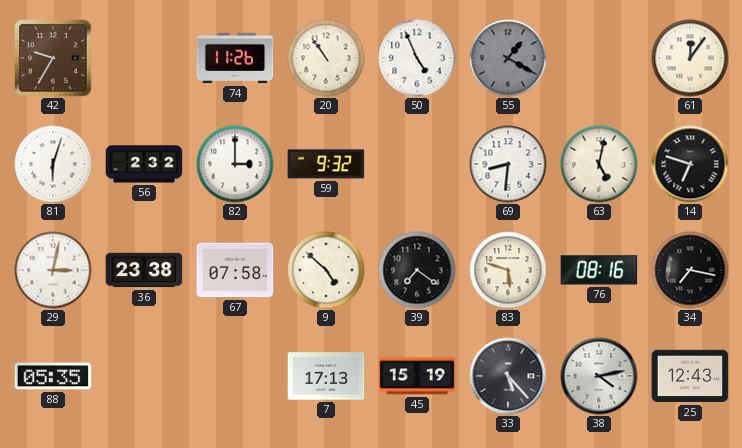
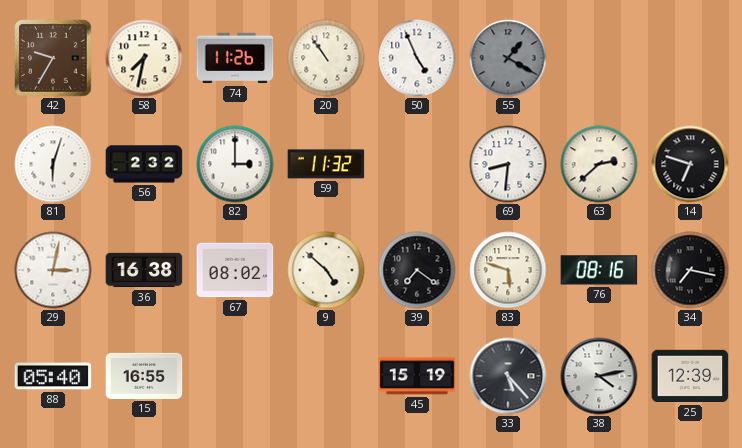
58: none -> 7:32 (144, 58)
61: 12:06 -> none (690, 58)
59: 9:32 -> 11:32 (326, 164)
63: 5:02 -> 2:38 (599, 164)
36: 23:38 -> 16:38 (144, 270)
67: 07:58 -> 08:02 (235, 270)
88: 05:35 -> 05:40 (53, 376)
15: none -> 16:55 (144, 376)
7: 17:13 -> none (326, 376)
25: 12:43 -> 12:39 (690, 376)
